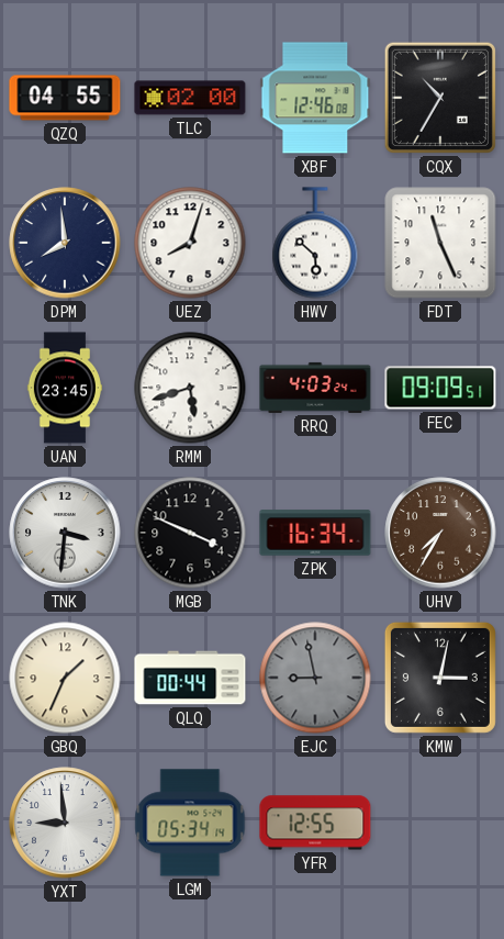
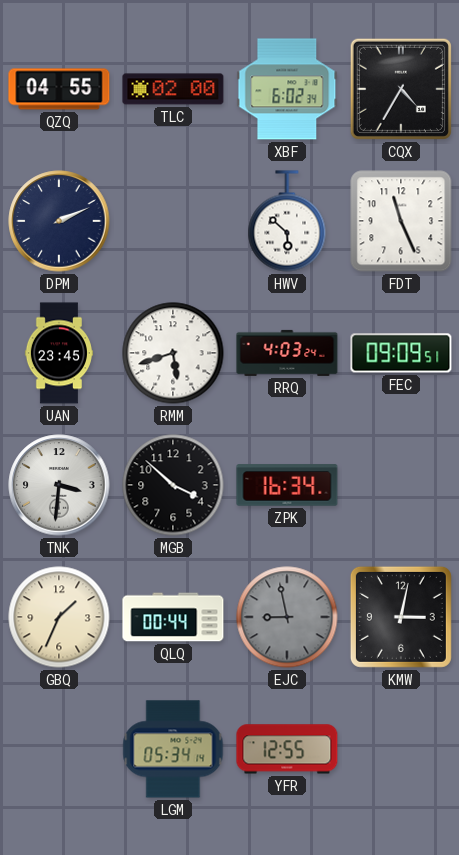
XBF: 12:46 -> 6:02 (287, 89)
CQX: 10:35 -> 4:35 (401, 89)
DPM: 7:59 -> 2:11 (59, 221)
UEZ: 8:03 -> none (190, 243)
MGB: 3:49 -> 3:52 (173, 485)
UHV: 7:35 -> none (440, 533)
YXT: 8:59 -> none (65, 823)
